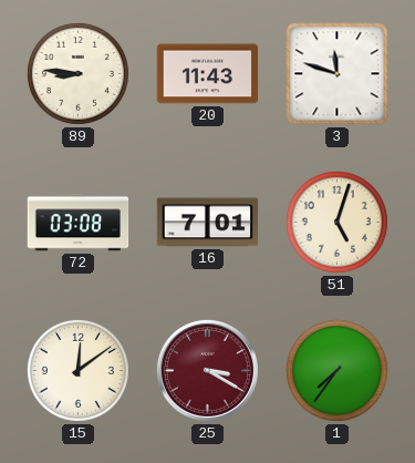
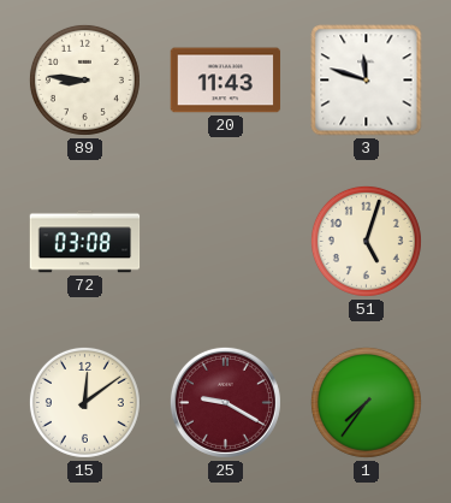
16: 7:01 -> none (208, 223)
25: 3:20 -> 9:20 (225, 402)
